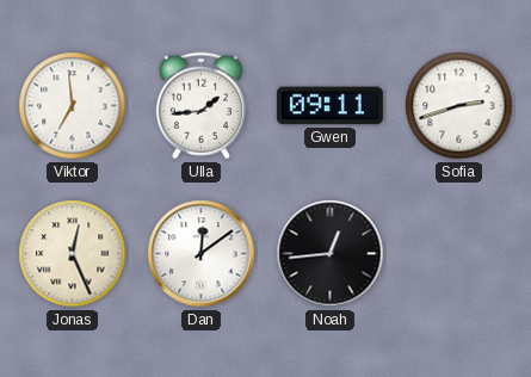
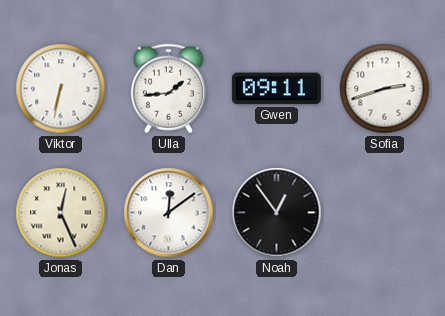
Viktor: 6:59 -> 6:32 (61, 89)
Noah: 12:44 -> 12:54 (277, 213)
